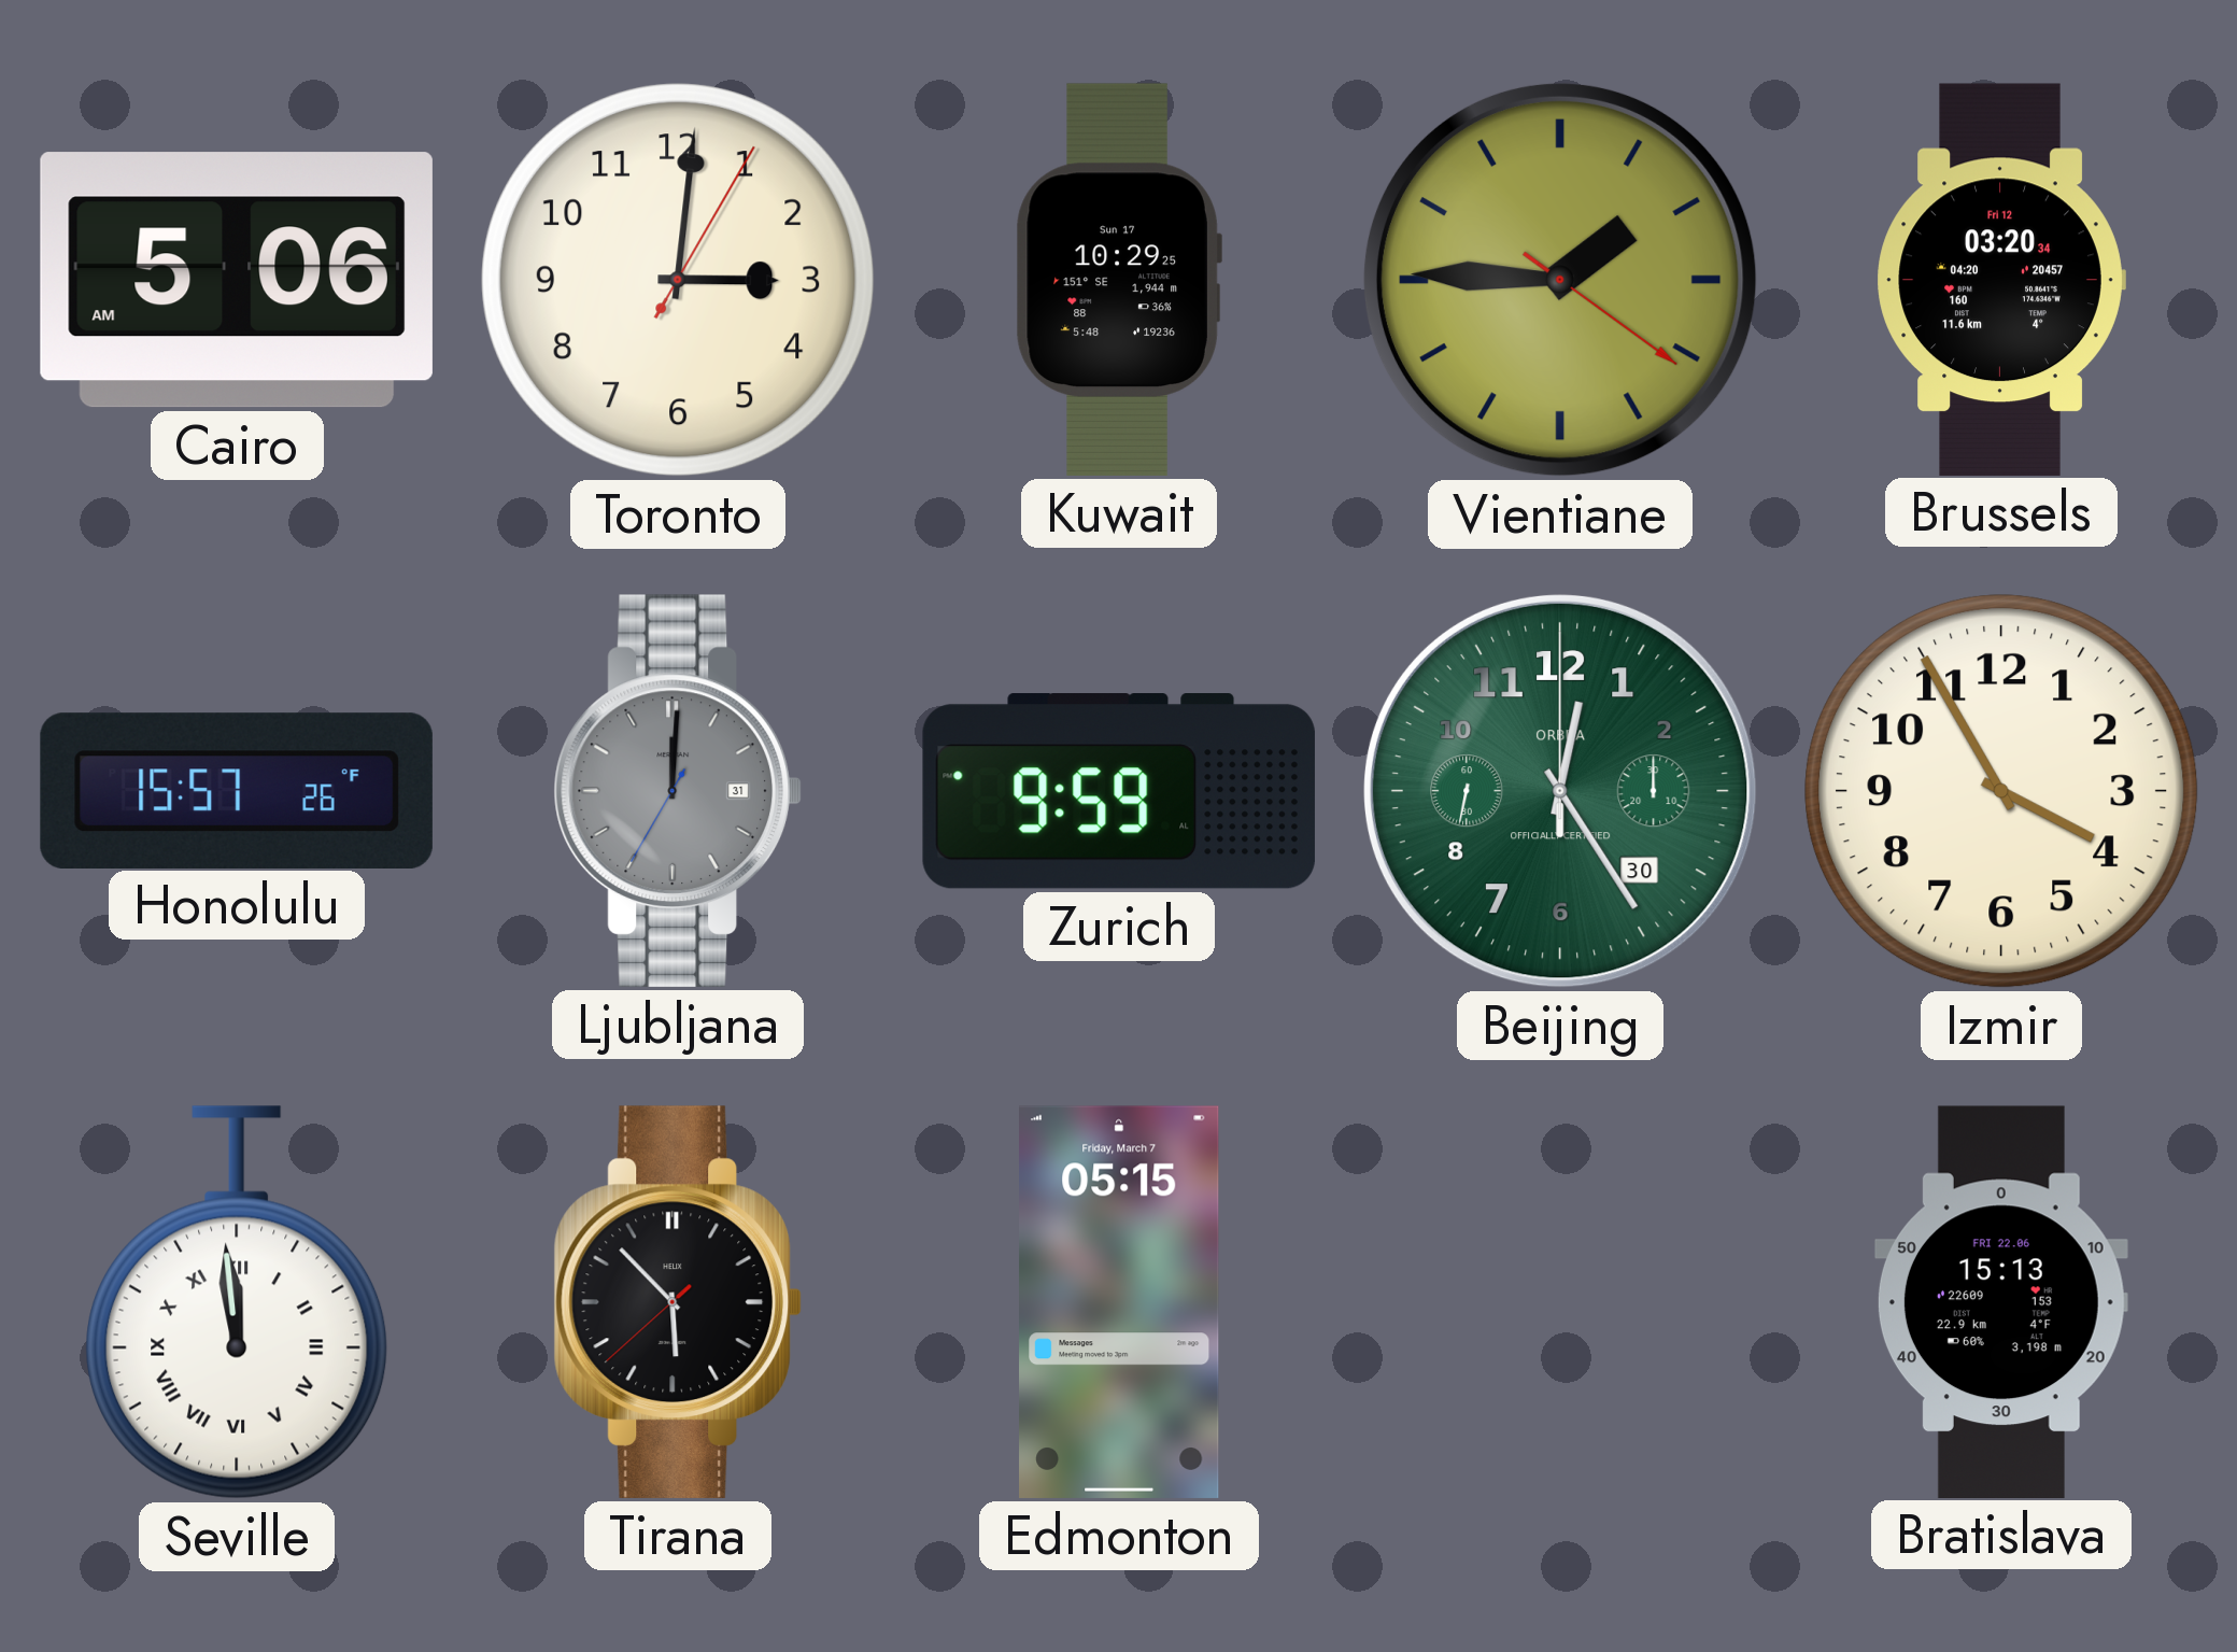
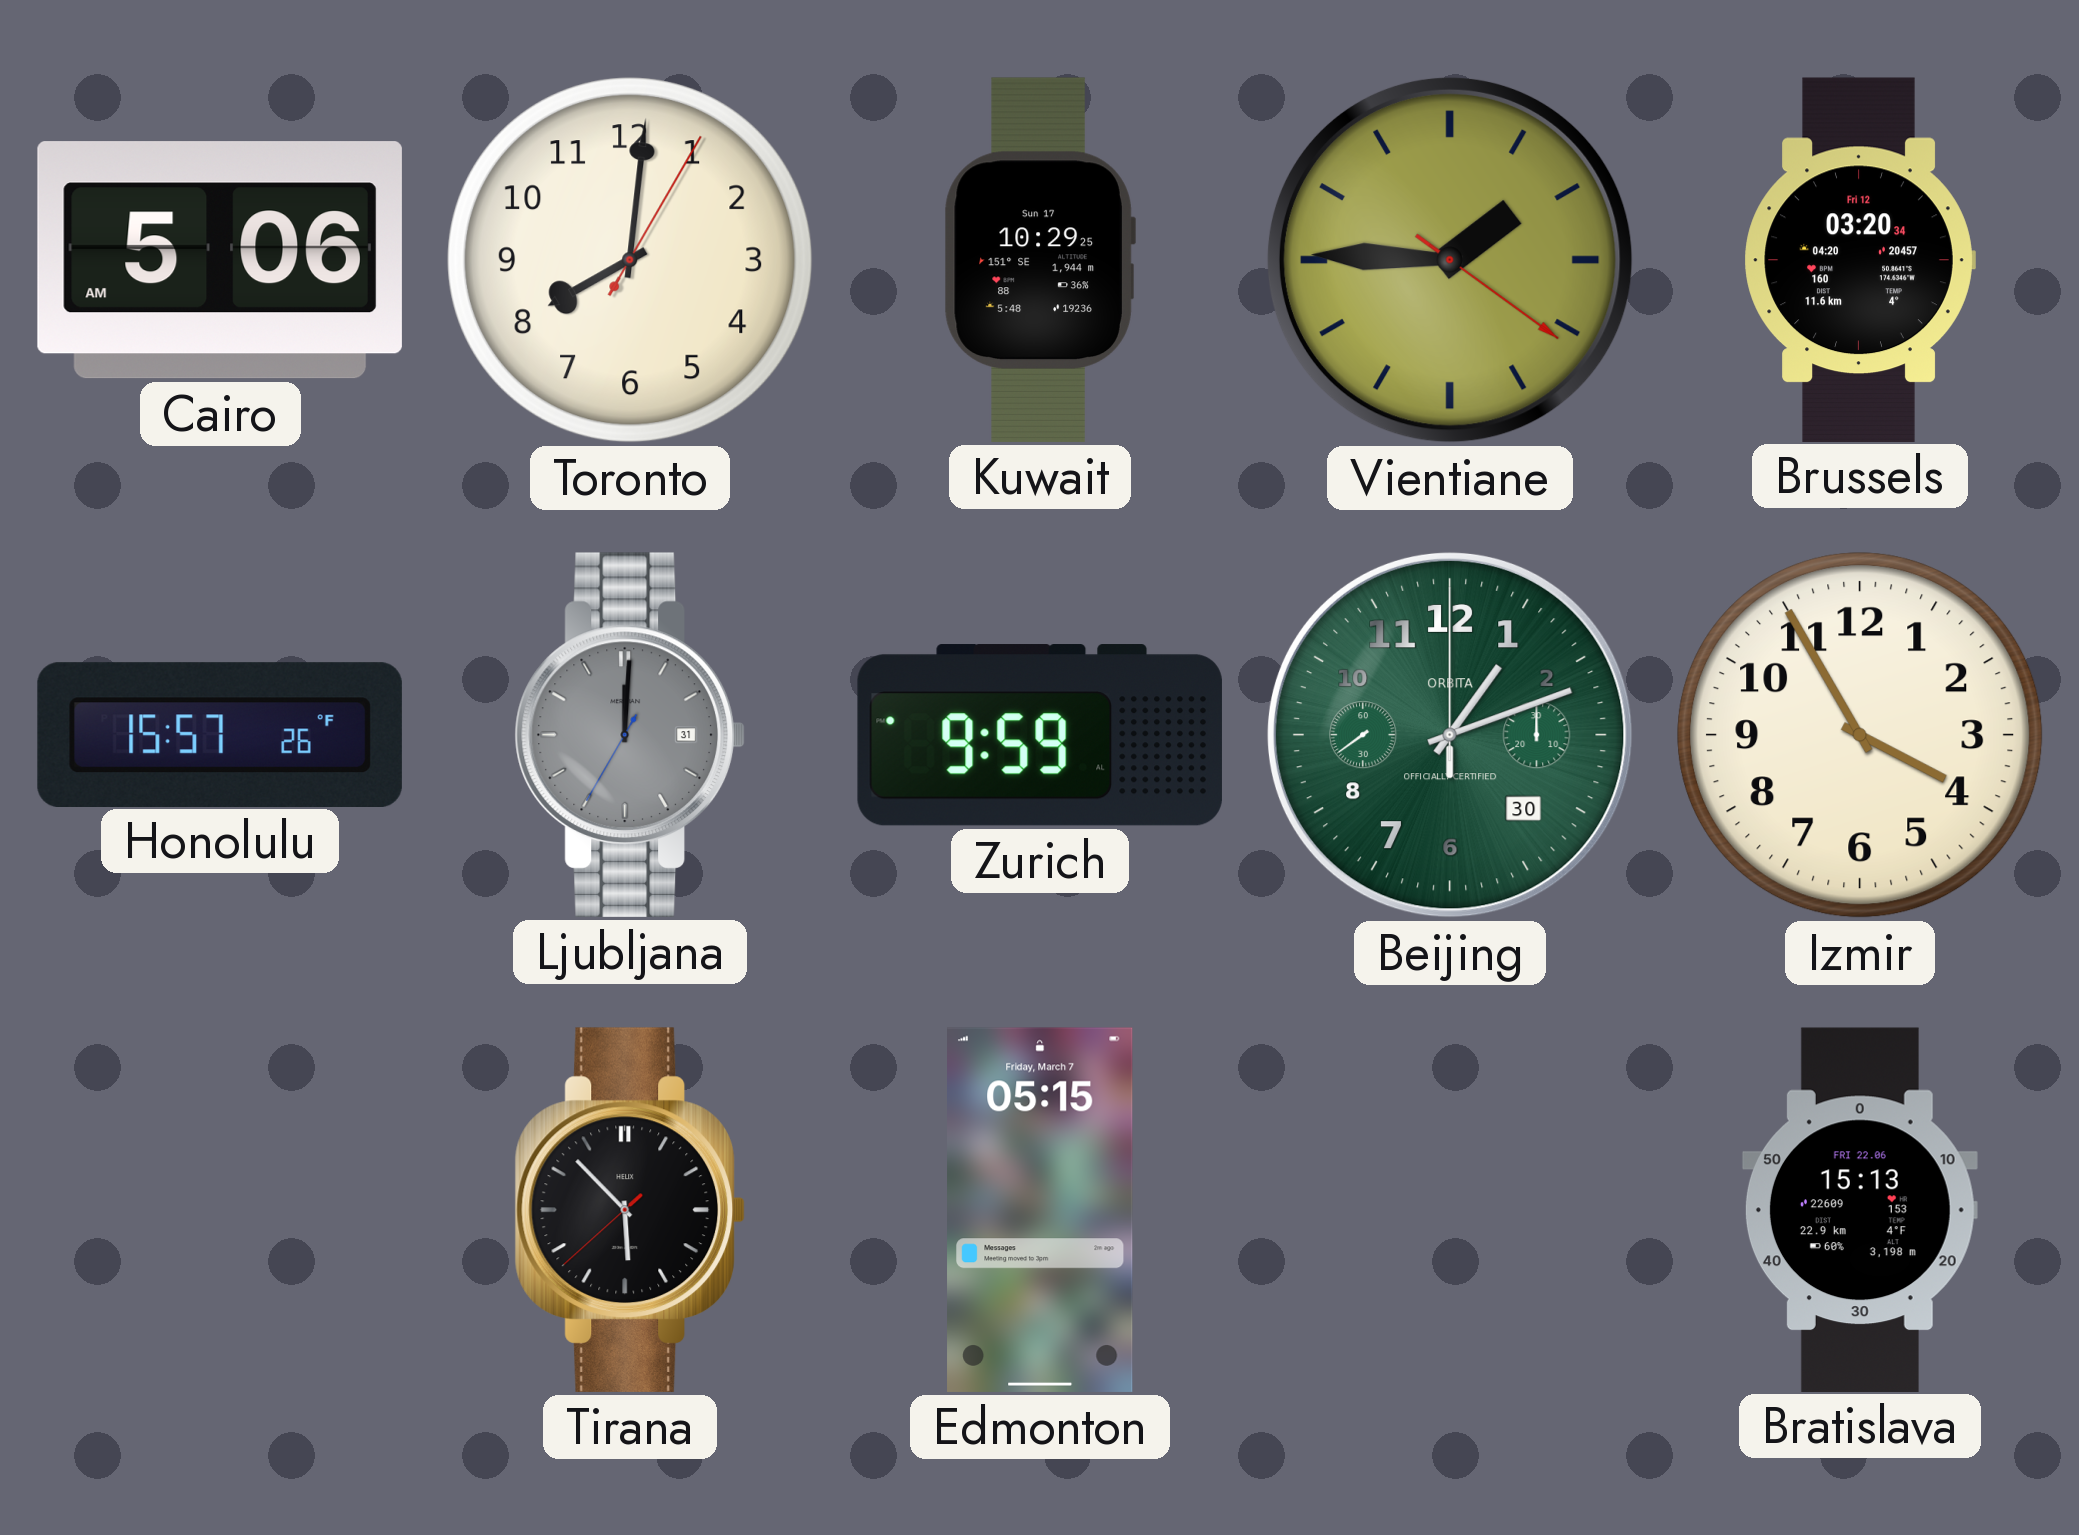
Toronto: 3:01 -> 8:01 (630, 260)
Beijing: 12:24 -> 1:11 (1450, 735)
Seville: 11:59 -> none (237, 1302)
